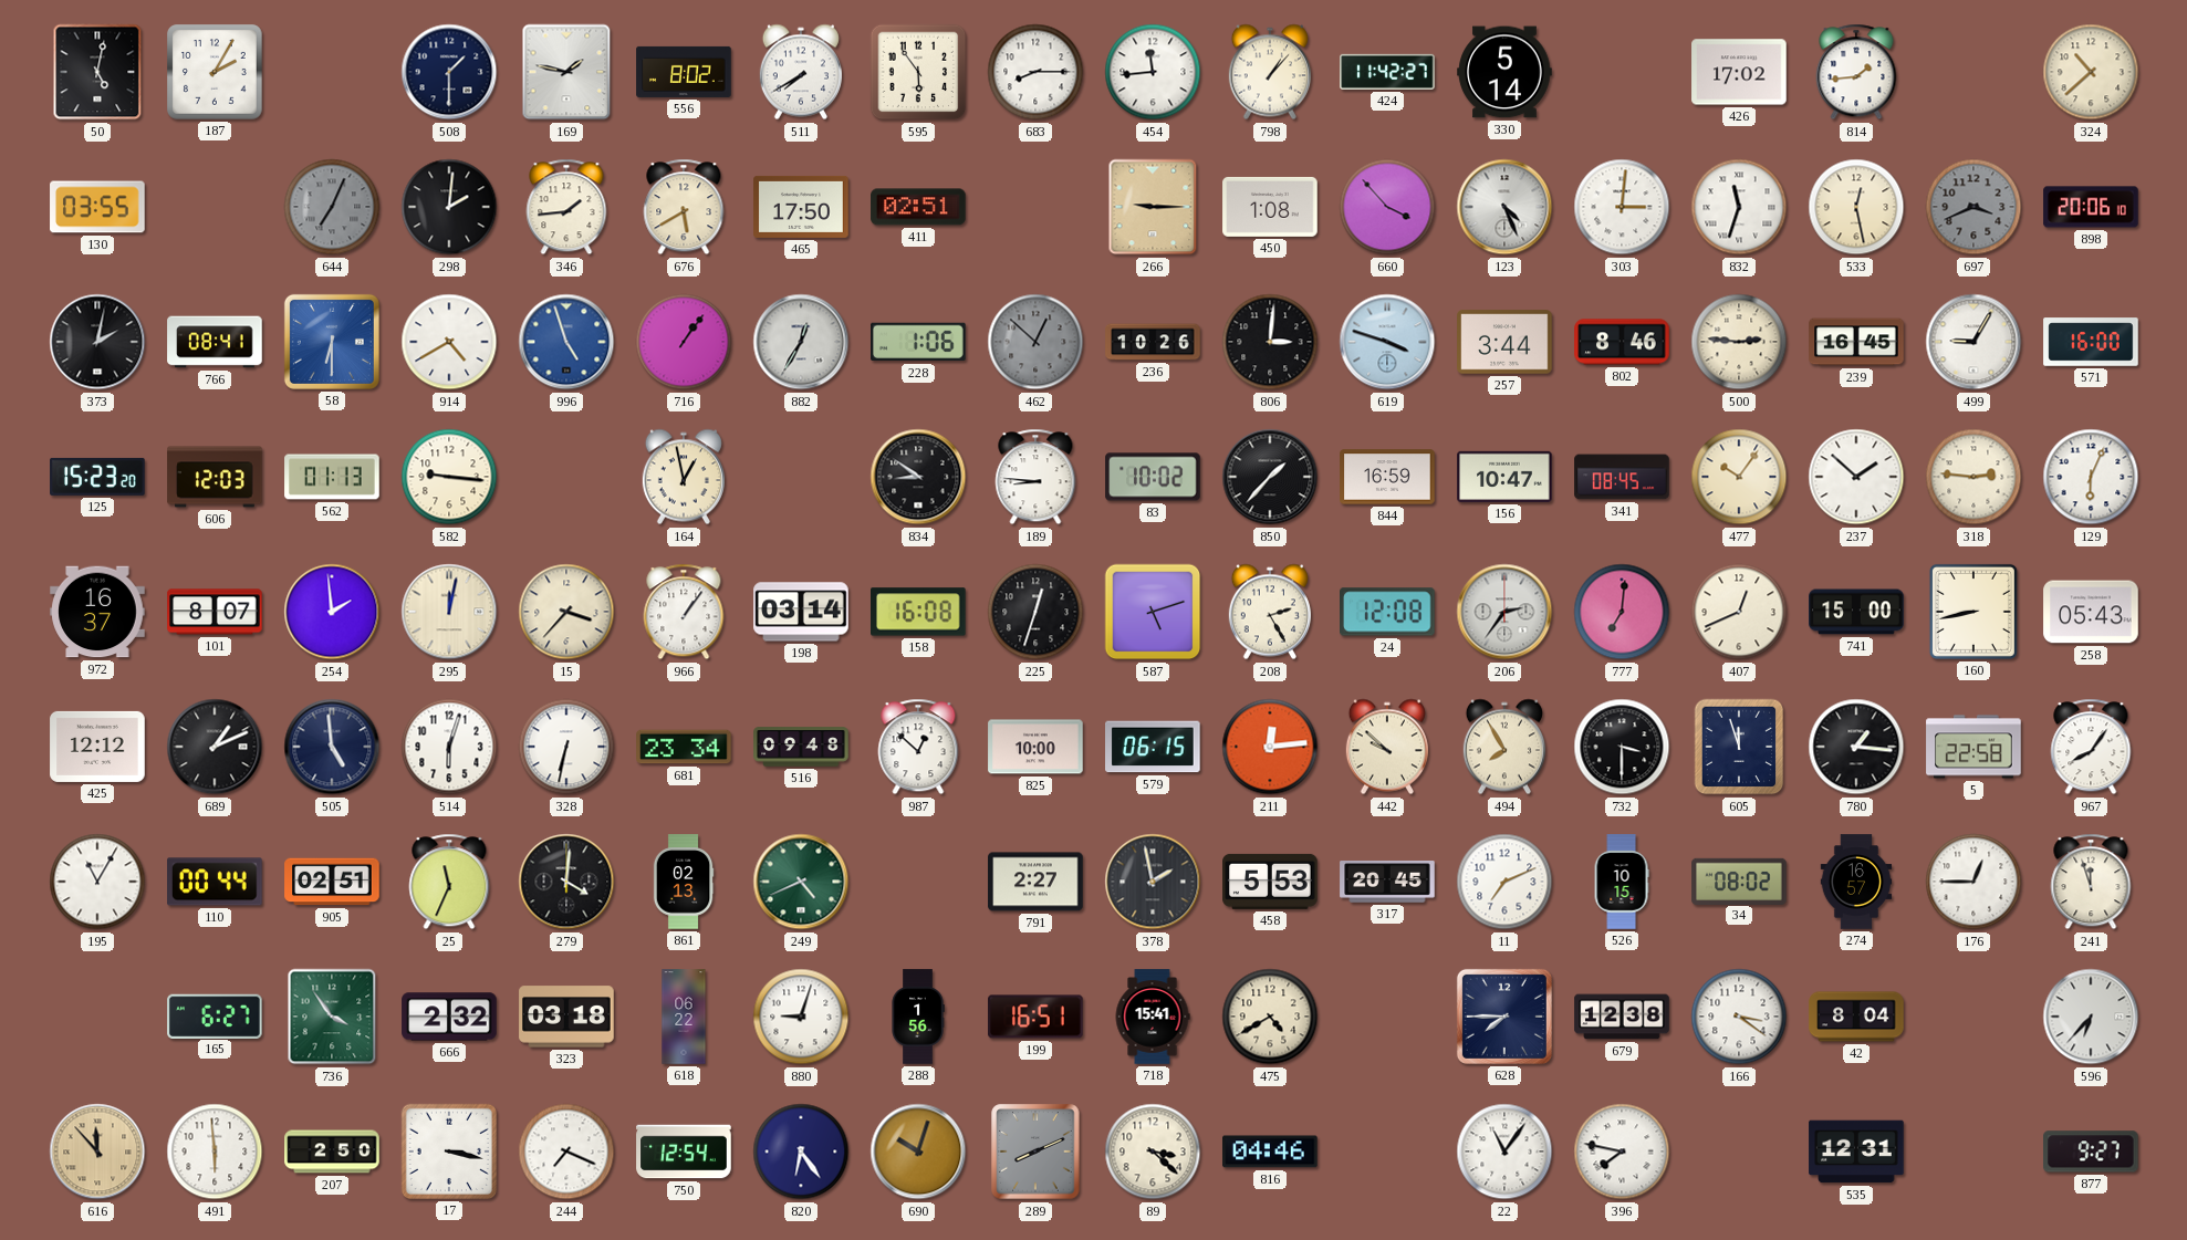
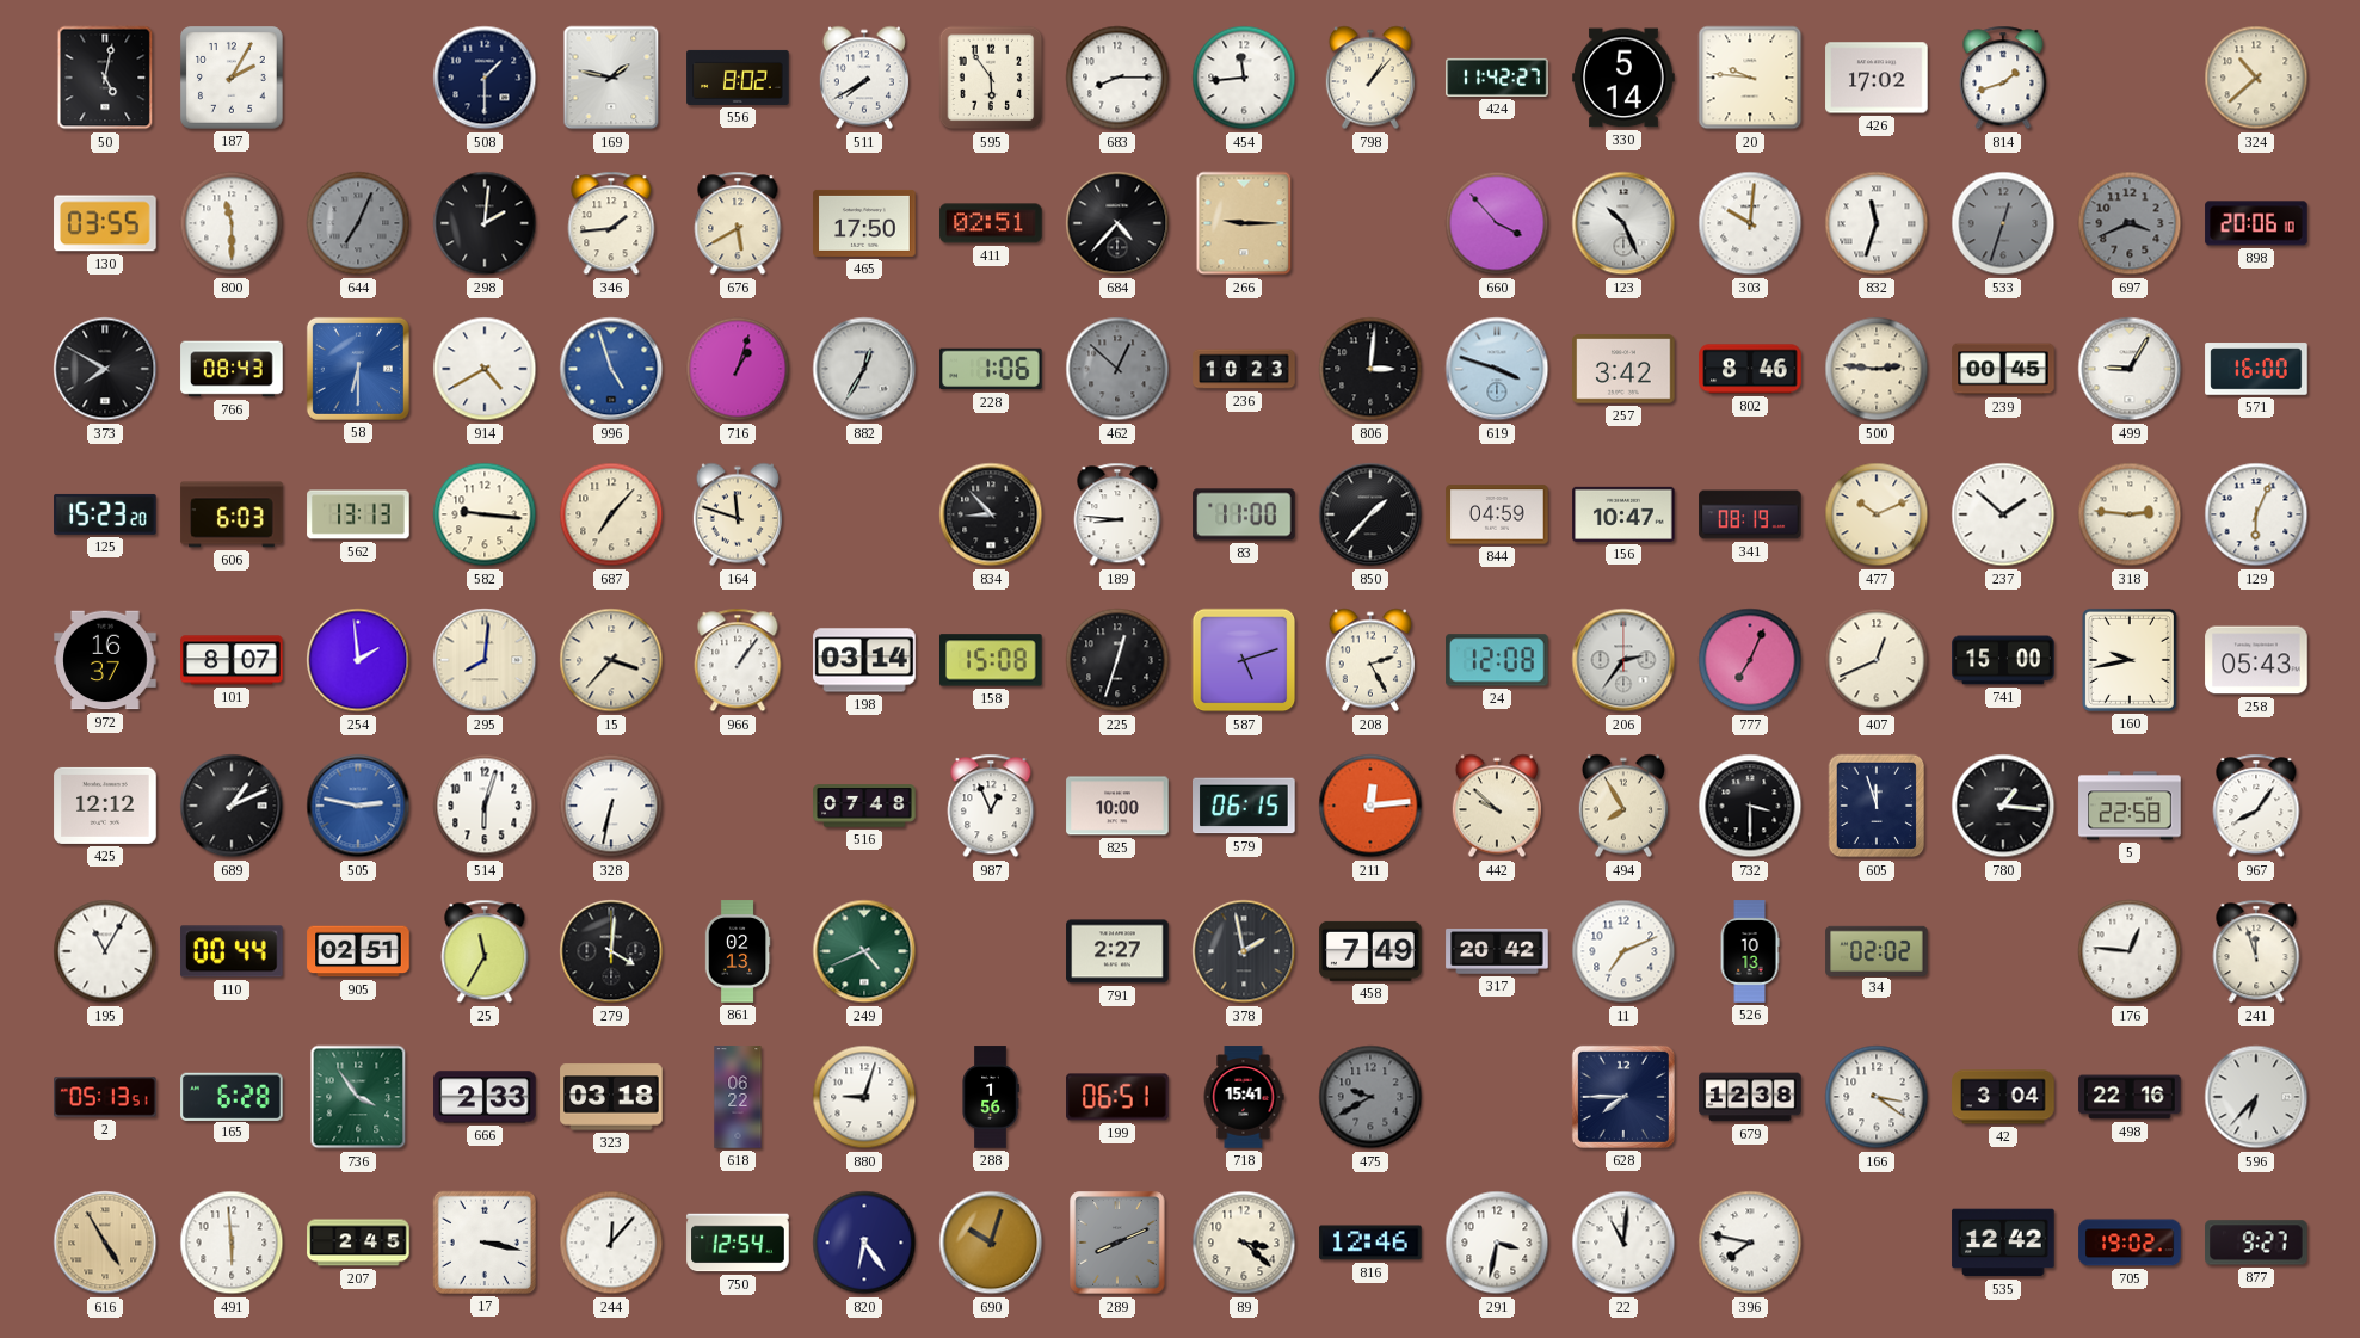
20: none -> 9:46 (1750, 78)
814: 1:44 -> 1:42 (2003, 78)
800: none -> 11:30 (232, 223)
684: none -> 4:37 (1117, 223)
450: 1:08 -> none (1270, 207)
123: 4:26 -> 10:26 (1623, 223)
303: 3:01 -> 10:01 (1750, 223)
533: 12:28 -> 12:33 (2003, 223)
533 dial: cream -> grey (2003, 223)
373: 2:02 -> 7:50 (105, 369)
766: 08:41 -> 08:43 (232, 369)
716: 1:06 -> 1:03 (738, 369)
236: 10:26 -> 10:23 (1244, 369)
257: 3:44 -> 3:42 (1623, 369)
239: 16:45 -> 00:45 (2003, 369)
606: 12:03 -> 6:03 (232, 514)
562: 01:13 -> 13:13 (358, 514)
687: none -> 7:07 (611, 514)
164: 12:58 -> 11:48 (738, 514)
834: 8:51 -> 8:53 (991, 514)
83: 10:02 -> 11:00 (1244, 514)
844: 16:59 -> 04:59 (1497, 514)
341: 08:45 -> 08:19 (1750, 514)
477: 10:06 -> 10:11 (1877, 514)
295: 12:02 -> 8:01 (485, 660)
158: 16:08 -> 15:08 (992, 660)
777: 7:01 -> 7:04 (1750, 660)
160: 8:43 -> 9:43 (2130, 660)
505: 4:59 -> 2:47 (358, 806)
505 dial: navy -> blue (358, 806)
681: 23:34 -> none (684, 747)
516: 09:48 -> 07:48 (864, 806)
987: 12:52 -> 12:56 (991, 806)
25: 11:34 -> 11:35 (485, 951)
458: 5:53 -> 7:49 (1370, 951)
317: 20:45 -> 20:42 (1497, 951)
526: 10:15 -> 10:13 (1750, 951)
34: 08:02 -> 02:02 (1877, 950)
274: 16:57 -> none (1856, 882)
176: 12:45 -> 12:46 (2130, 951)
2: none -> 05:13 (105, 1097)
165: 6:27 -> 6:28 (232, 1096)
666: 2:32 -> 2:33 (485, 1097)
199: 16:51 -> 06:51 (1117, 1097)
475: 4:40 -> 9:40 (1370, 1097)
475 dial: cream -> grey (1370, 1097)
42: 8:04 -> 3:04 (2003, 1097)
498: none -> 22:16 (2130, 1097)
616: 11:53 -> 4:55 (105, 1243)
207: 2:50 -> 2:45 (358, 1243)
244: 7:19 -> 12:07 (611, 1243)
816: 04:46 -> 12:46 (1370, 1243)
291: none -> 3:32 (1497, 1243)
22: 11:06 -> 11:01 (1623, 1243)
535: 12:31 -> 12:42 (2003, 1243)
705: none -> 19:02 (2130, 1243)
